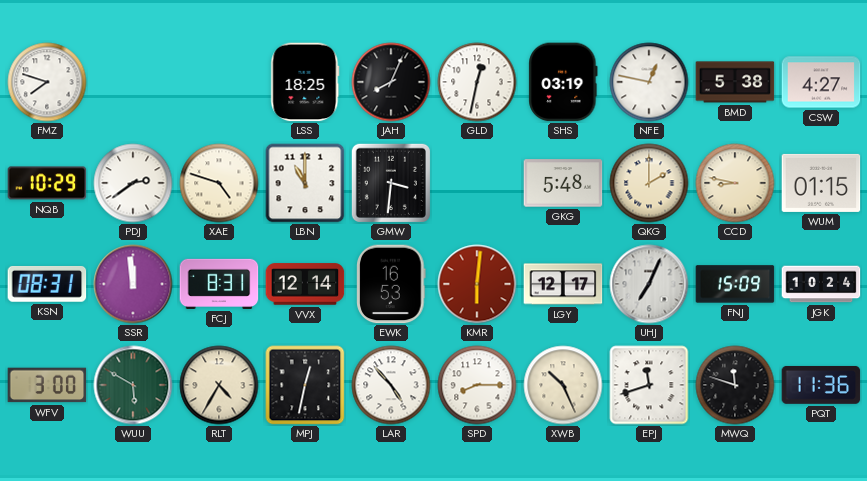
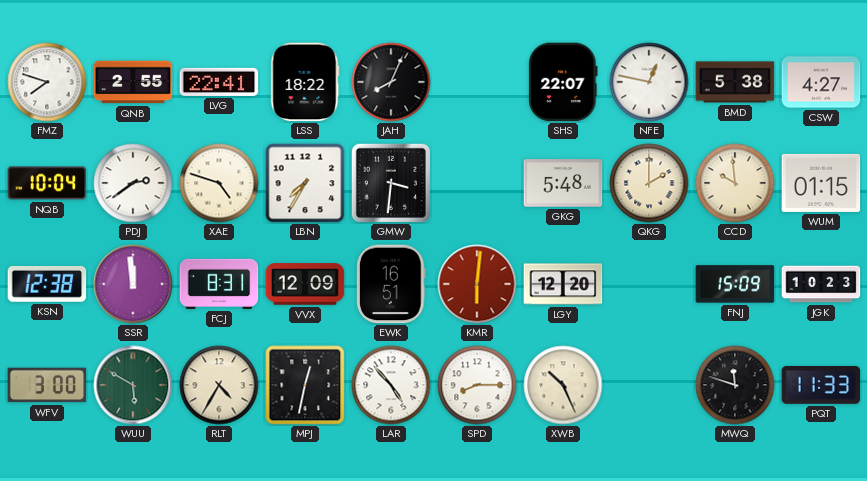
QNB: none -> 2:55 (133, 82)
LVG: none -> 22:41 (219, 82)
LSS: 18:25 -> 18:22 (305, 82)
GLD: 12:32 -> none (477, 82)
SHS: 03:19 -> 22:07 (563, 82)
NQB: 10:29 -> 10:04 (47, 183)
LBN: 11:00 -> 7:35 (305, 183)
CCD: 8:47 -> 9:59 (735, 183)
KSN: 08:31 -> 12:38 (47, 284)
VVX: 12:14 -> 12:09 (305, 284)
EWK: 16:53 -> 16:51 (391, 284)
LGY: 12:17 -> 12:20 (563, 284)
UHJ: 7:04 -> none (649, 284)
JGK: 10:24 -> 10:23 (821, 284)
EPJ: 11:42 -> none (649, 385)
PQT: 11:36 -> 11:33 (821, 385)
